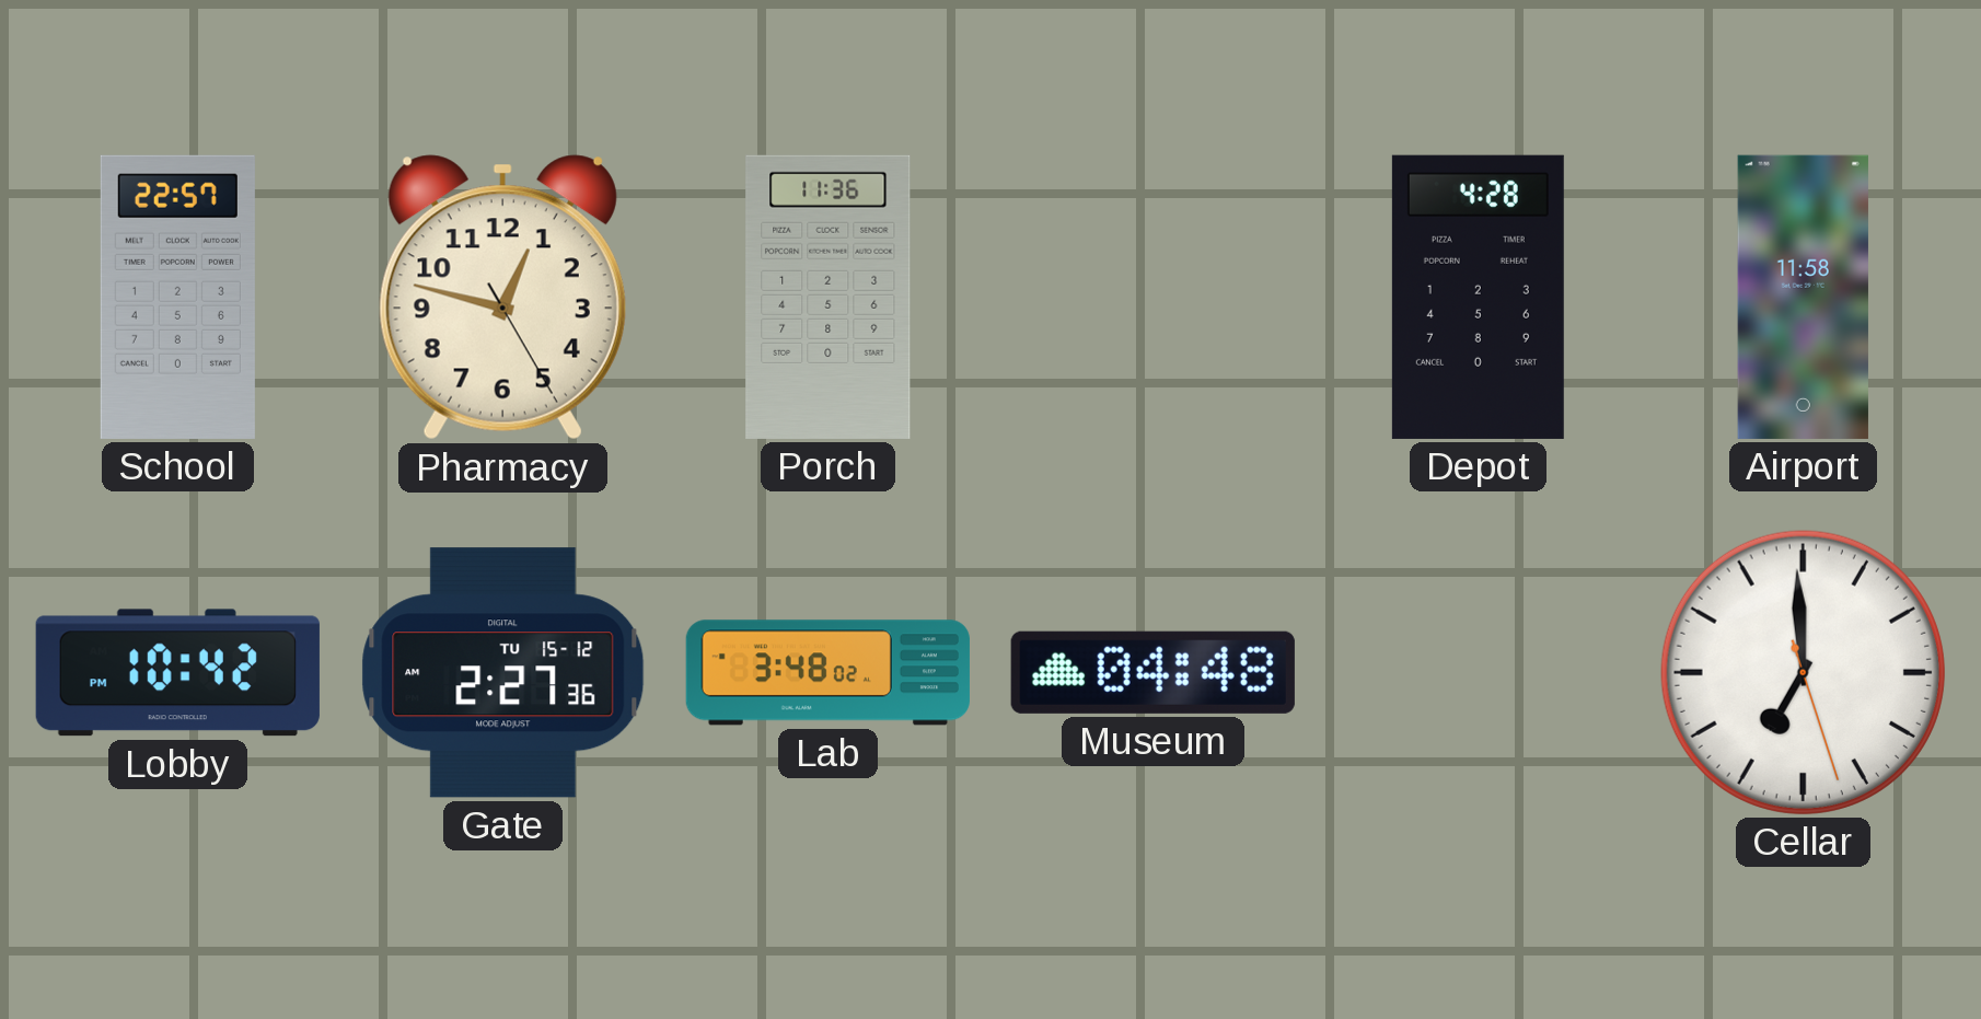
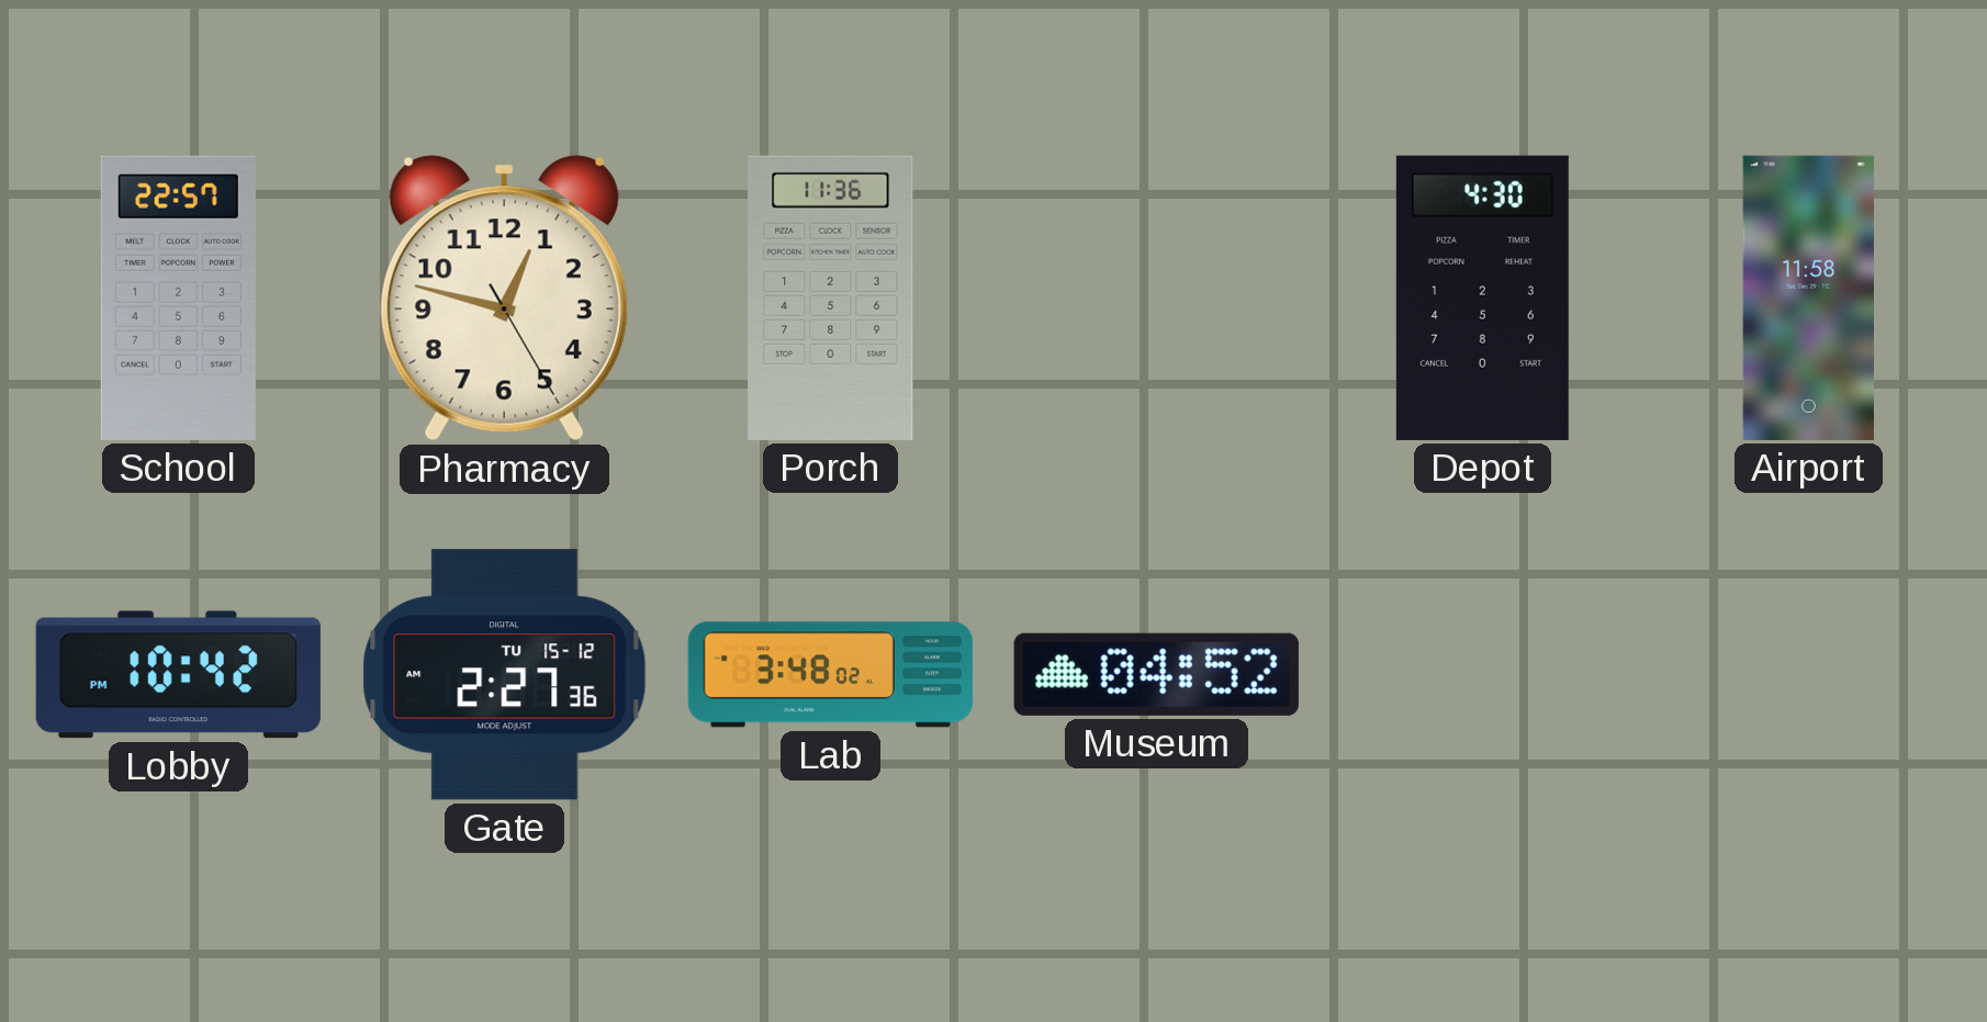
Depot: 4:28 -> 4:30 (1482, 297)
Museum: 04:48 -> 04:52 (1156, 674)
Cellar: 6:59 -> none (1803, 672)
